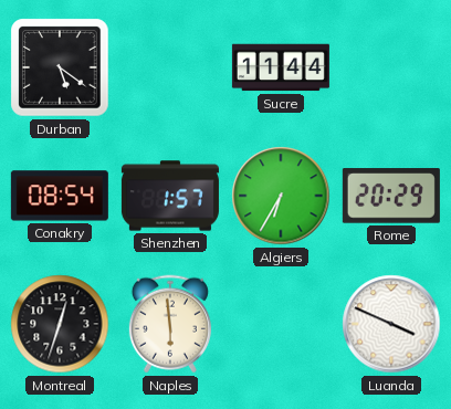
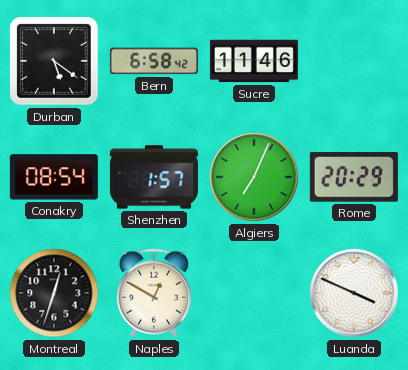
Bern: none -> 6:58 (154, 61)
Sucre: 11:44 -> 11:46 (254, 61)
Algiers: 6:35 -> 7:04 (254, 177)
Naples: 5:59 -> 12:50 (154, 293)
